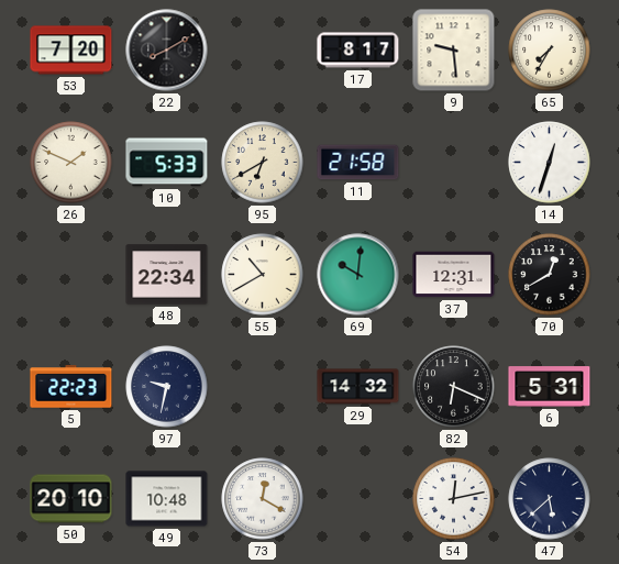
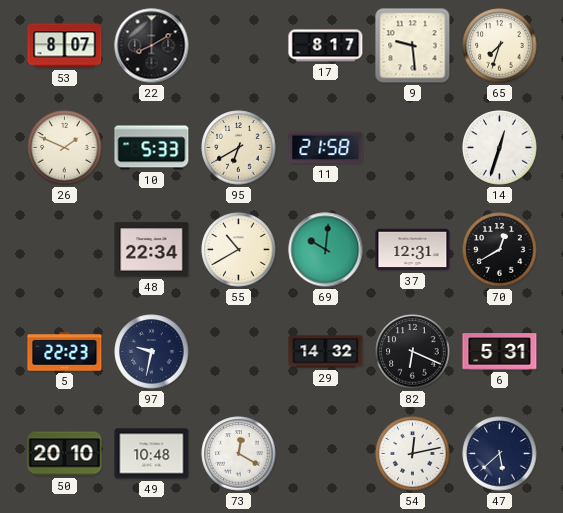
53: 7:20 -> 8:07 (65, 46)
65: 7:35 -> 7:33 (500, 46)
